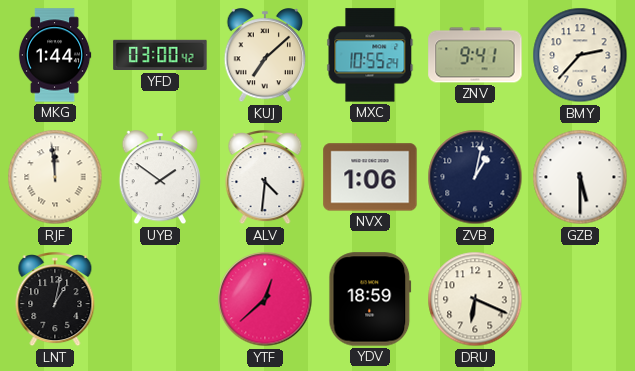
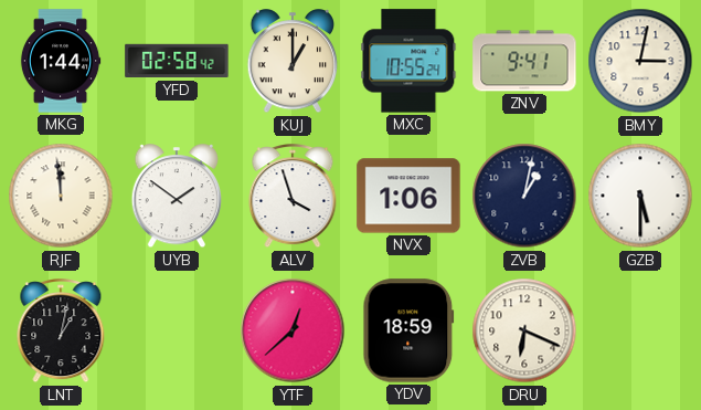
YFD: 03:00 -> 02:58 (177, 61)
KUJ: 7:08 -> 1:00 (293, 62)
BMY: 2:37 -> 3:02 (640, 61)
ALV: 4:31 -> 3:57 (293, 197)
